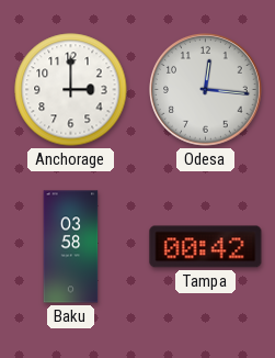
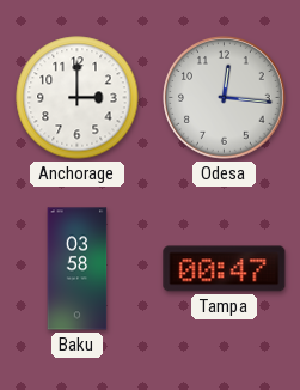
Tampa: 00:42 -> 00:47 (225, 269)
